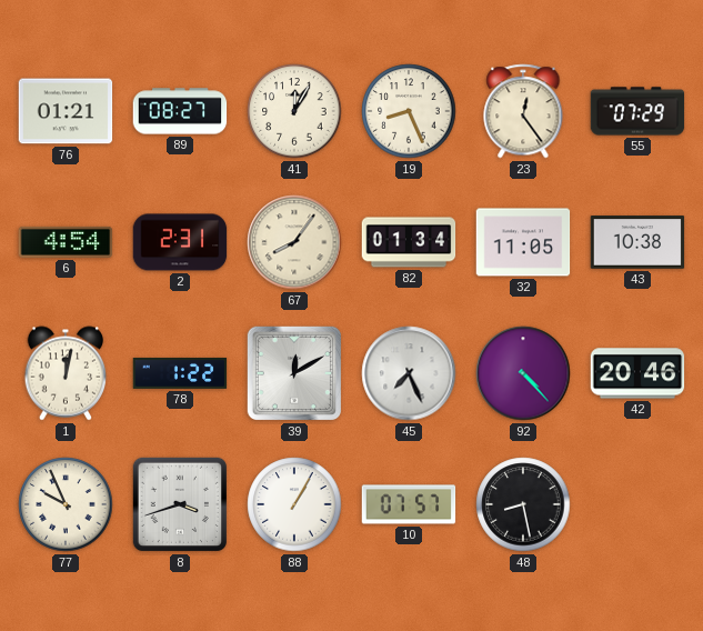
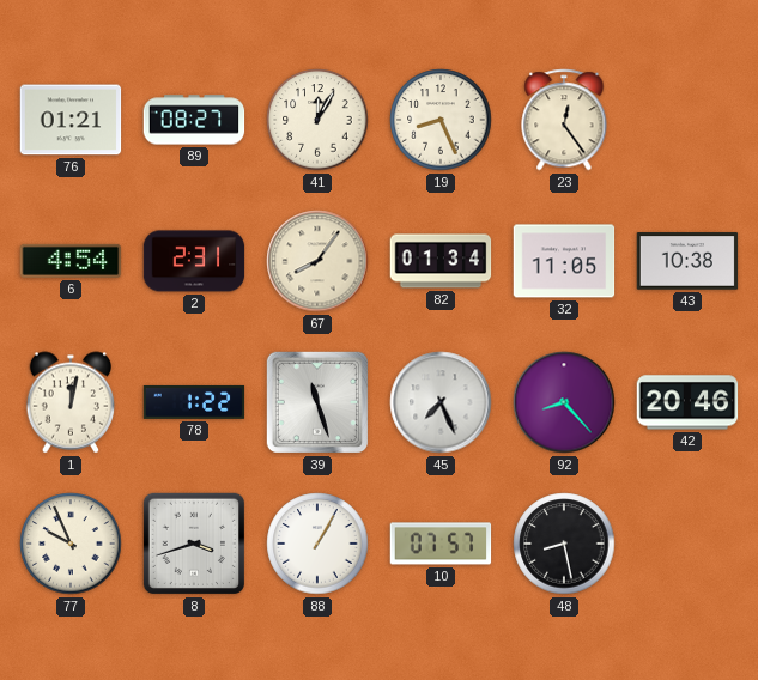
55: 07:29 -> none (637, 111)
39: 12:10 -> 11:27 (317, 402)
92: 4:23 -> 8:23 (564, 402)
